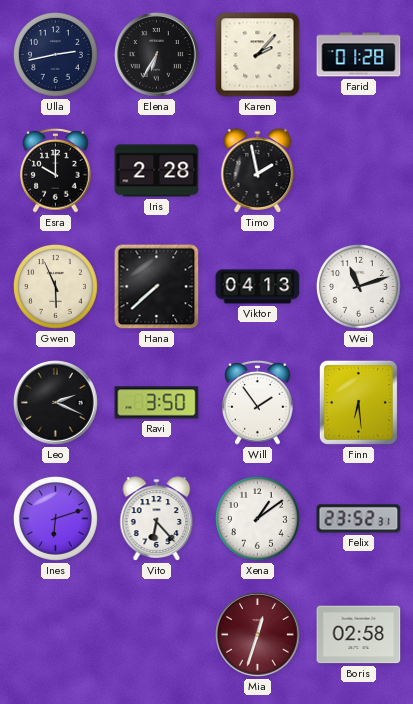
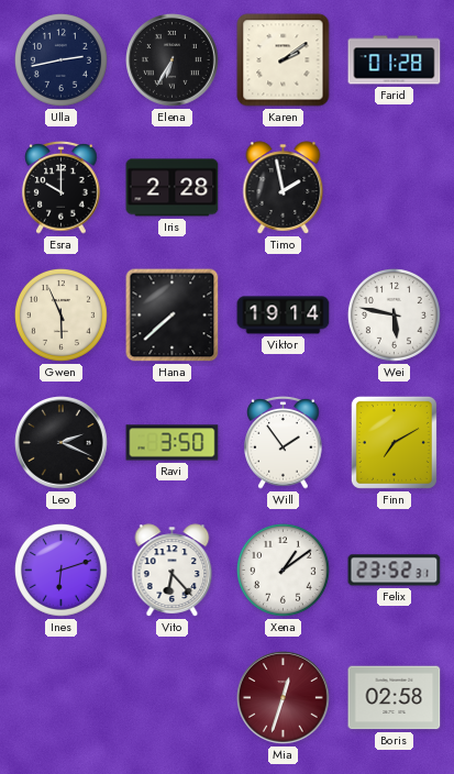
Karen: 2:07 -> 2:09 (284, 60)
Viktor: 04:13 -> 19:14 (284, 316)
Wei: 11:12 -> 5:47 (394, 314)
Finn: 6:29 -> 7:10 (394, 442)
